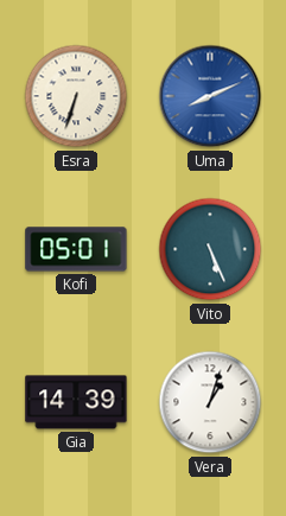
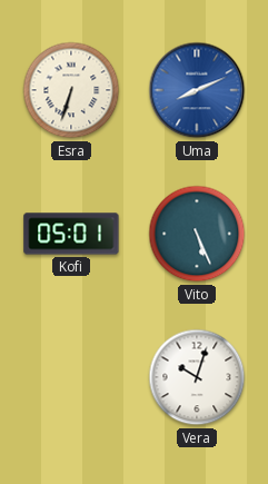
Gia: 14:39 -> none (76, 402)
Vera: 1:03 -> 10:03 (197, 377)
